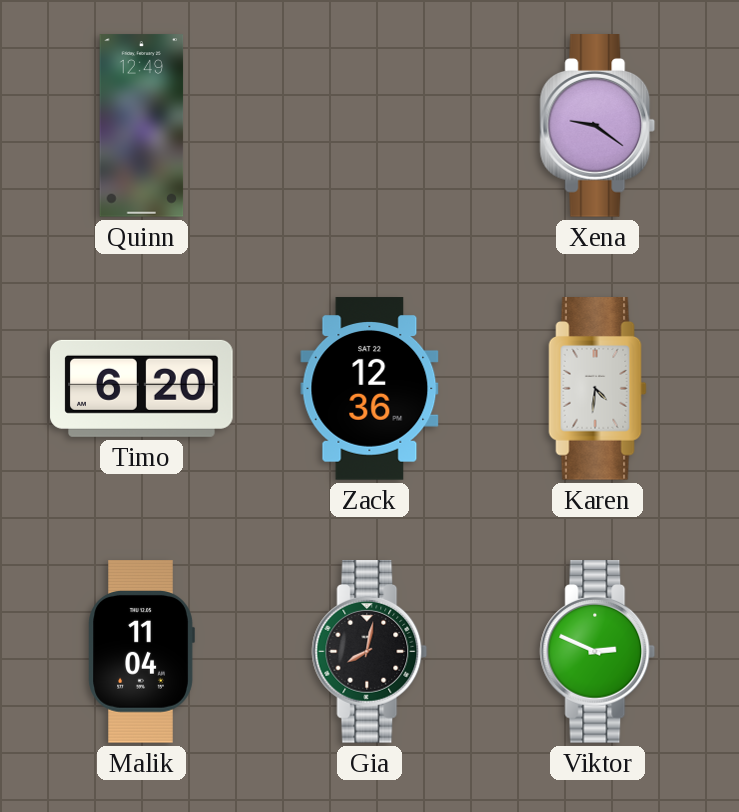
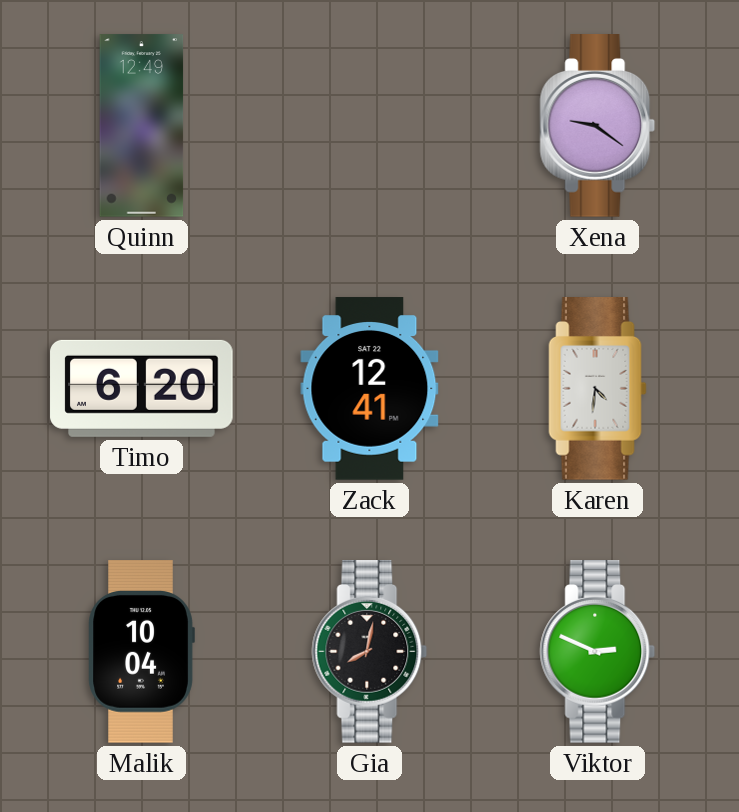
Zack: 12:36 -> 12:41 (370, 389)
Malik: 11:04 -> 10:04 (141, 652)
